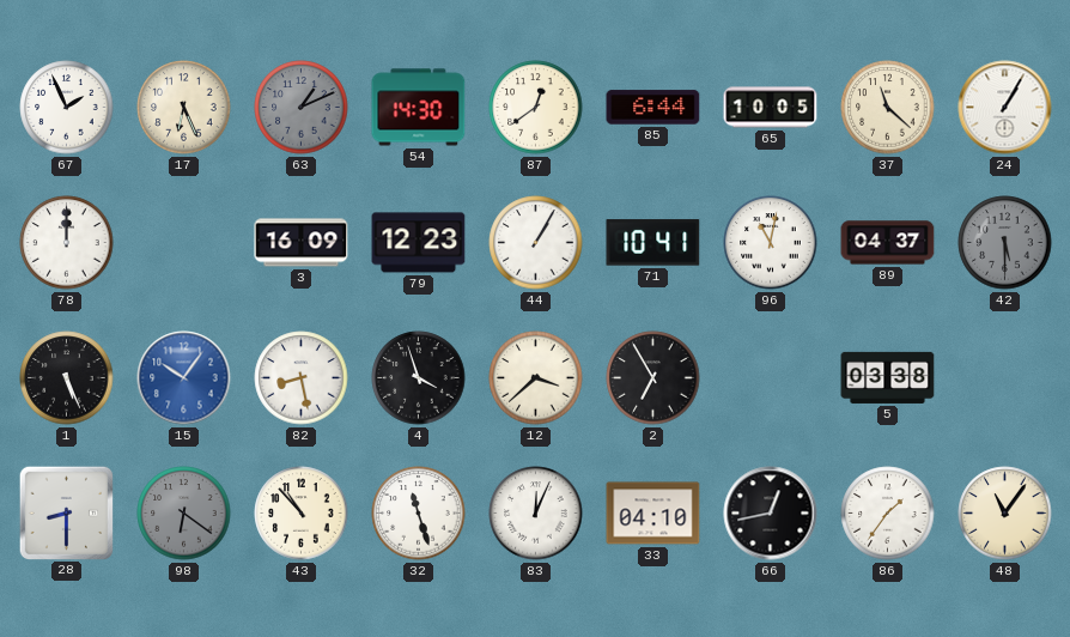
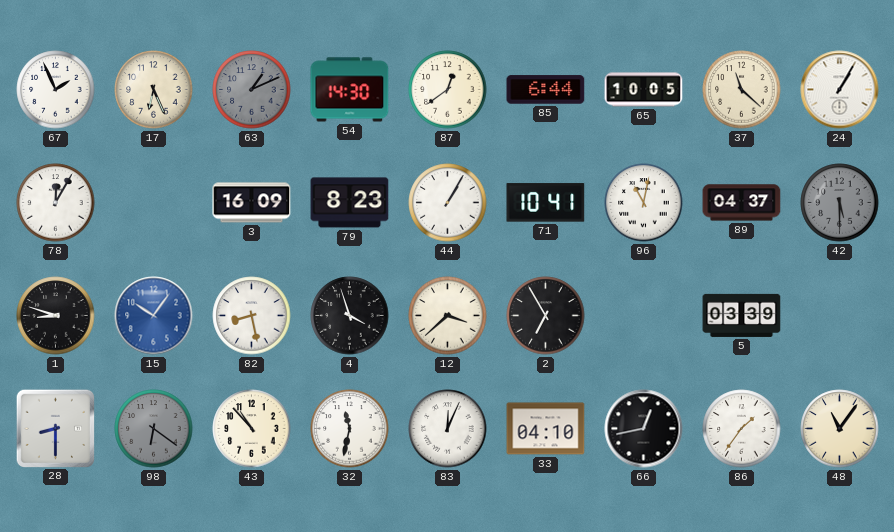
78: 12:00 -> 12:05 (56, 203)
79: 12:23 -> 8:23 (350, 203)
1: 5:26 -> 8:48 (56, 316)
5: 03:38 -> 03:39 (742, 315)
32: 11:27 -> 11:32 (350, 429)
